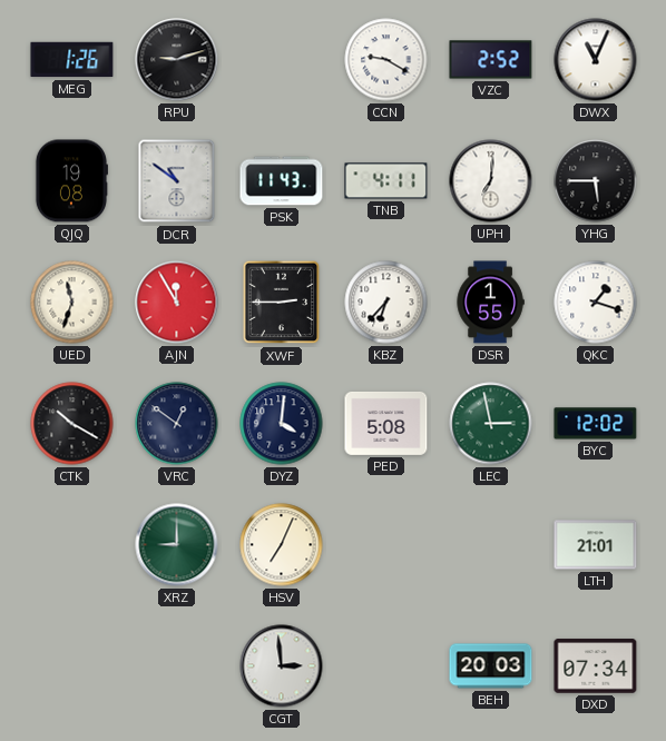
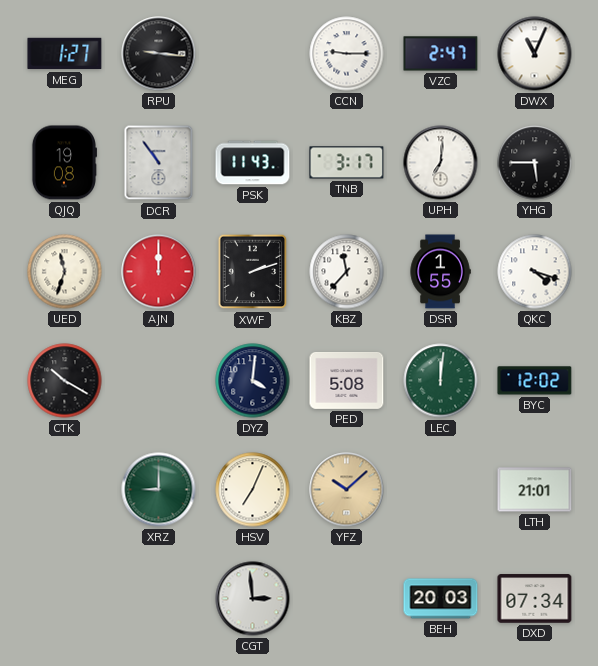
MEG: 1:26 -> 1:27 (65, 54)
RPU: 9:12 -> 9:16 (159, 54)
CCN: 9:20 -> 9:15 (347, 54)
VZC: 2:52 -> 2:47 (441, 54)
DCR: 10:51 -> 10:54 (159, 163)
TNB: 4:11 -> 3:17 (347, 163)
AJN: 11:55 -> 12:00 (159, 272)
XWF: 2:45 -> 2:12 (253, 272)
KBZ: 6:37 -> 11:37 (347, 272)
QKC: 1:18 -> 4:18 (535, 272)
VRC: 12:51 -> none (177, 424)
LEC: 2:58 -> 12:01 (441, 381)
YFZ: none -> 10:08 (347, 490)
